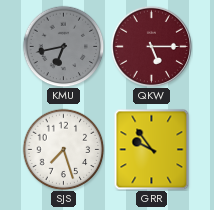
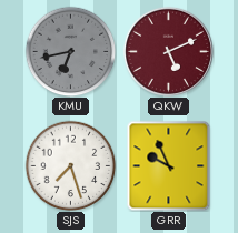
QKW: 5:15 -> 5:11 (168, 51)
GRR: 9:54 -> 9:56 (169, 165)
